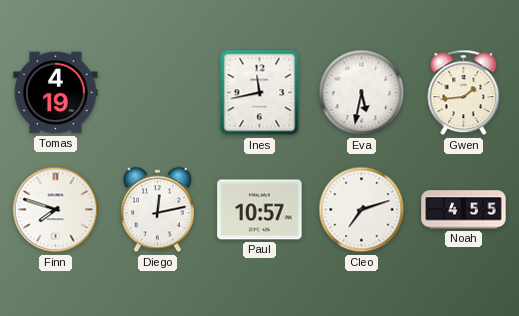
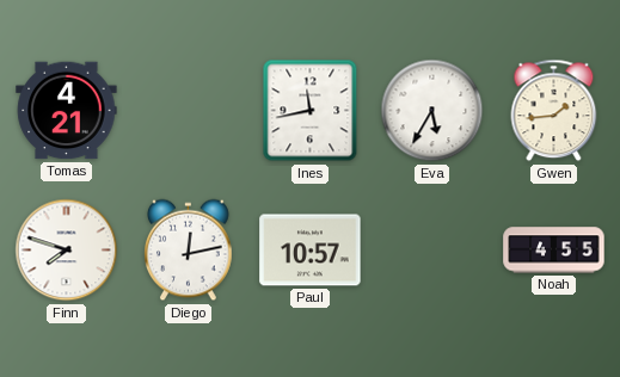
Tomas: 4:19 -> 4:21 (67, 111)
Eva: 5:32 -> 5:35 (432, 111)
Cleo: 7:12 -> none (362, 210)
